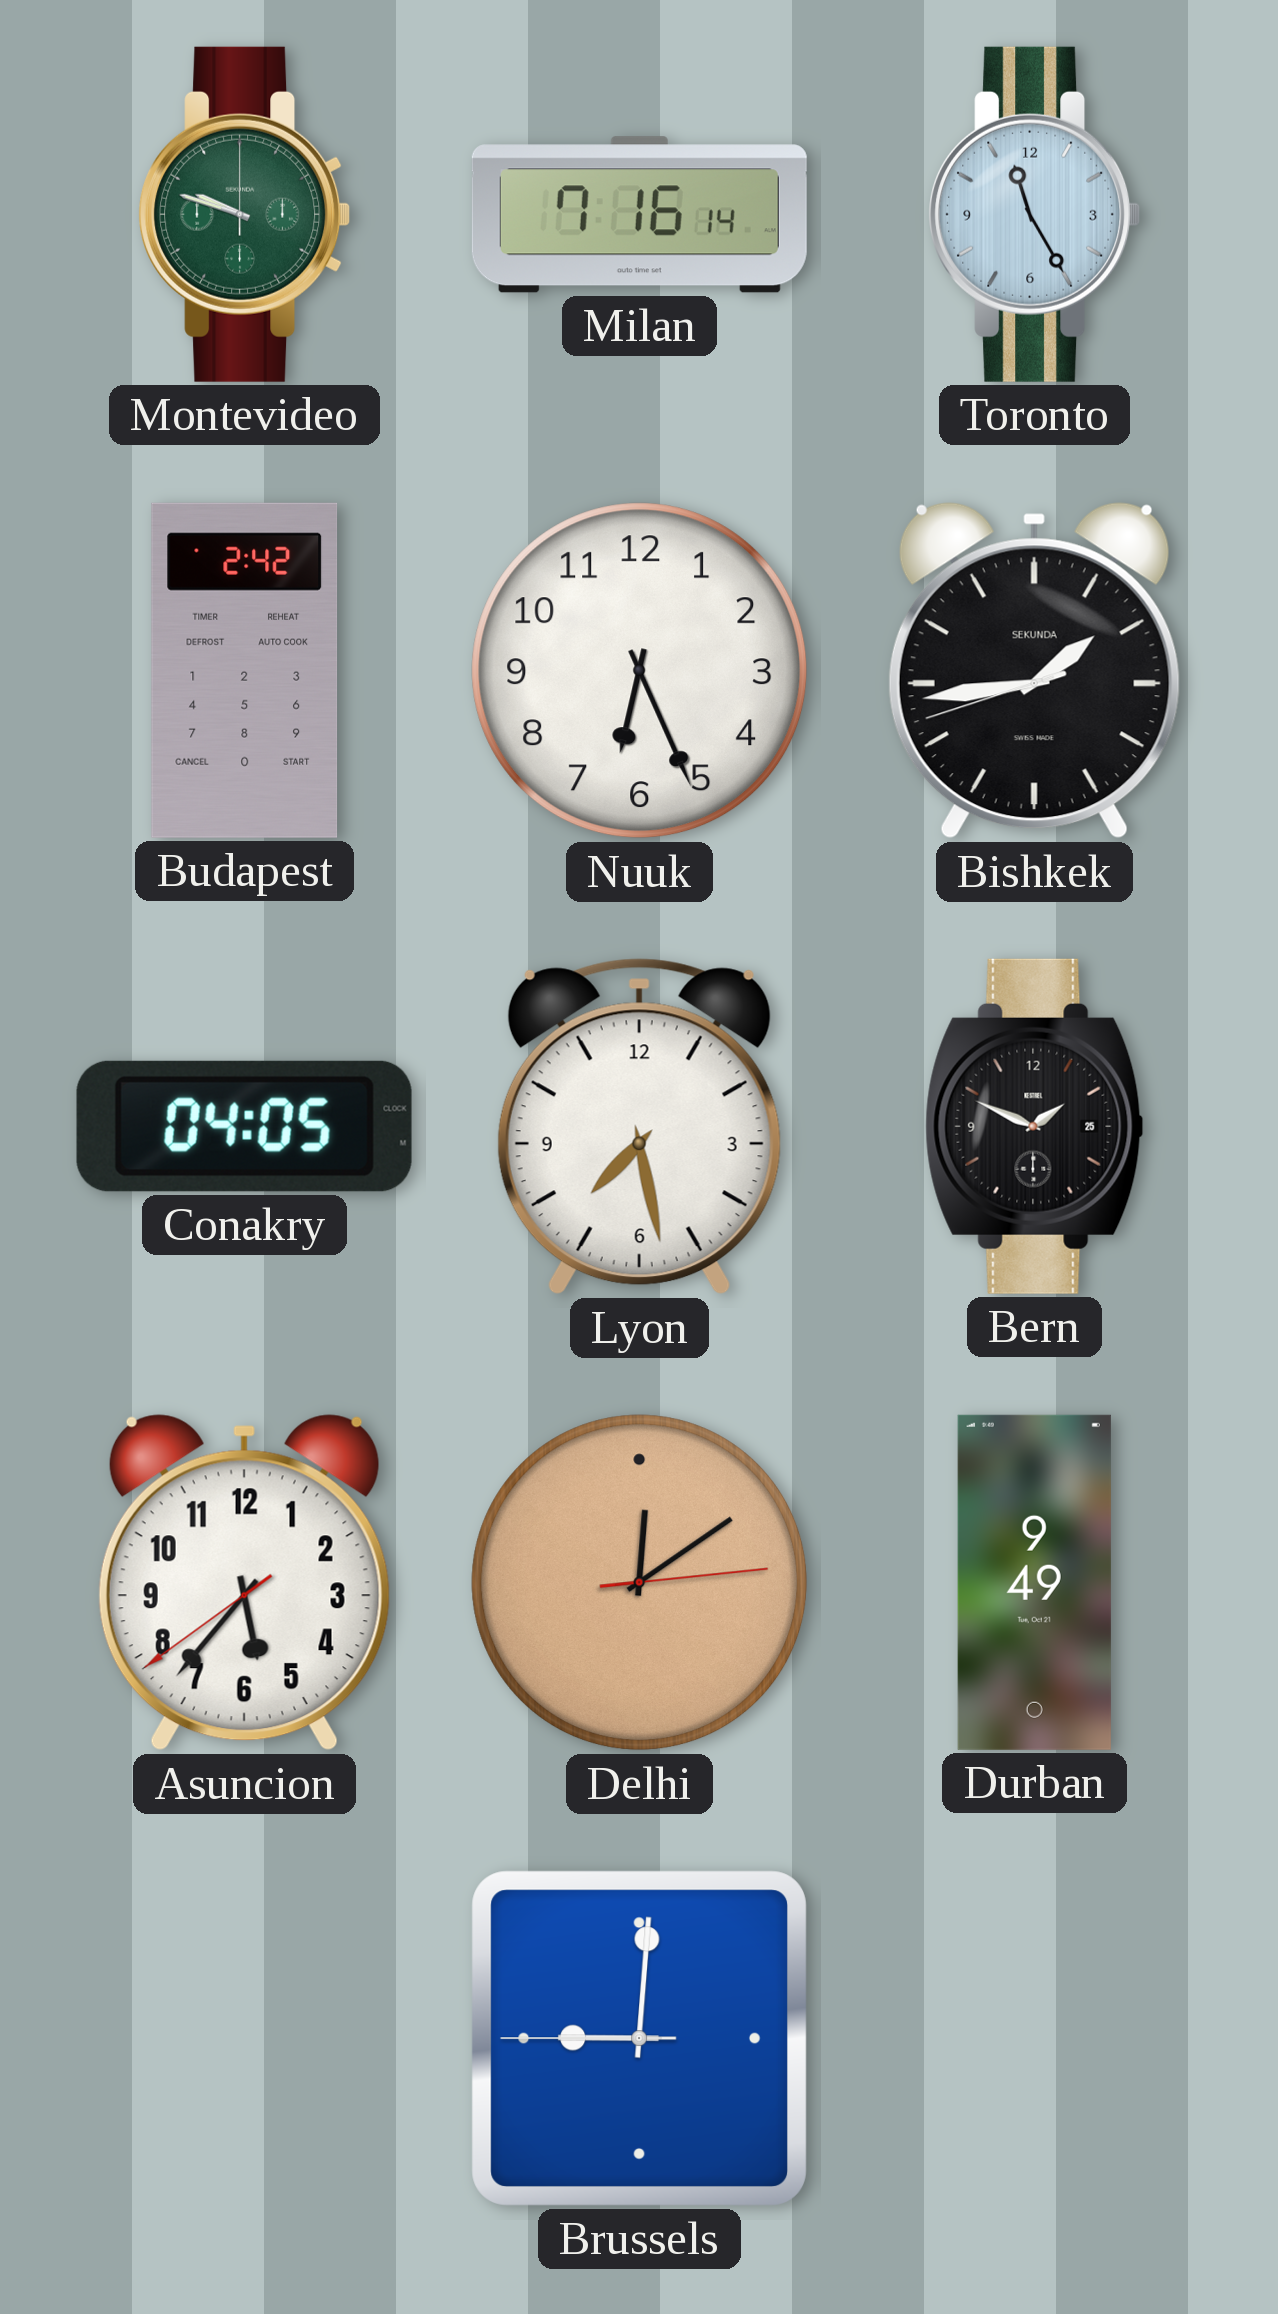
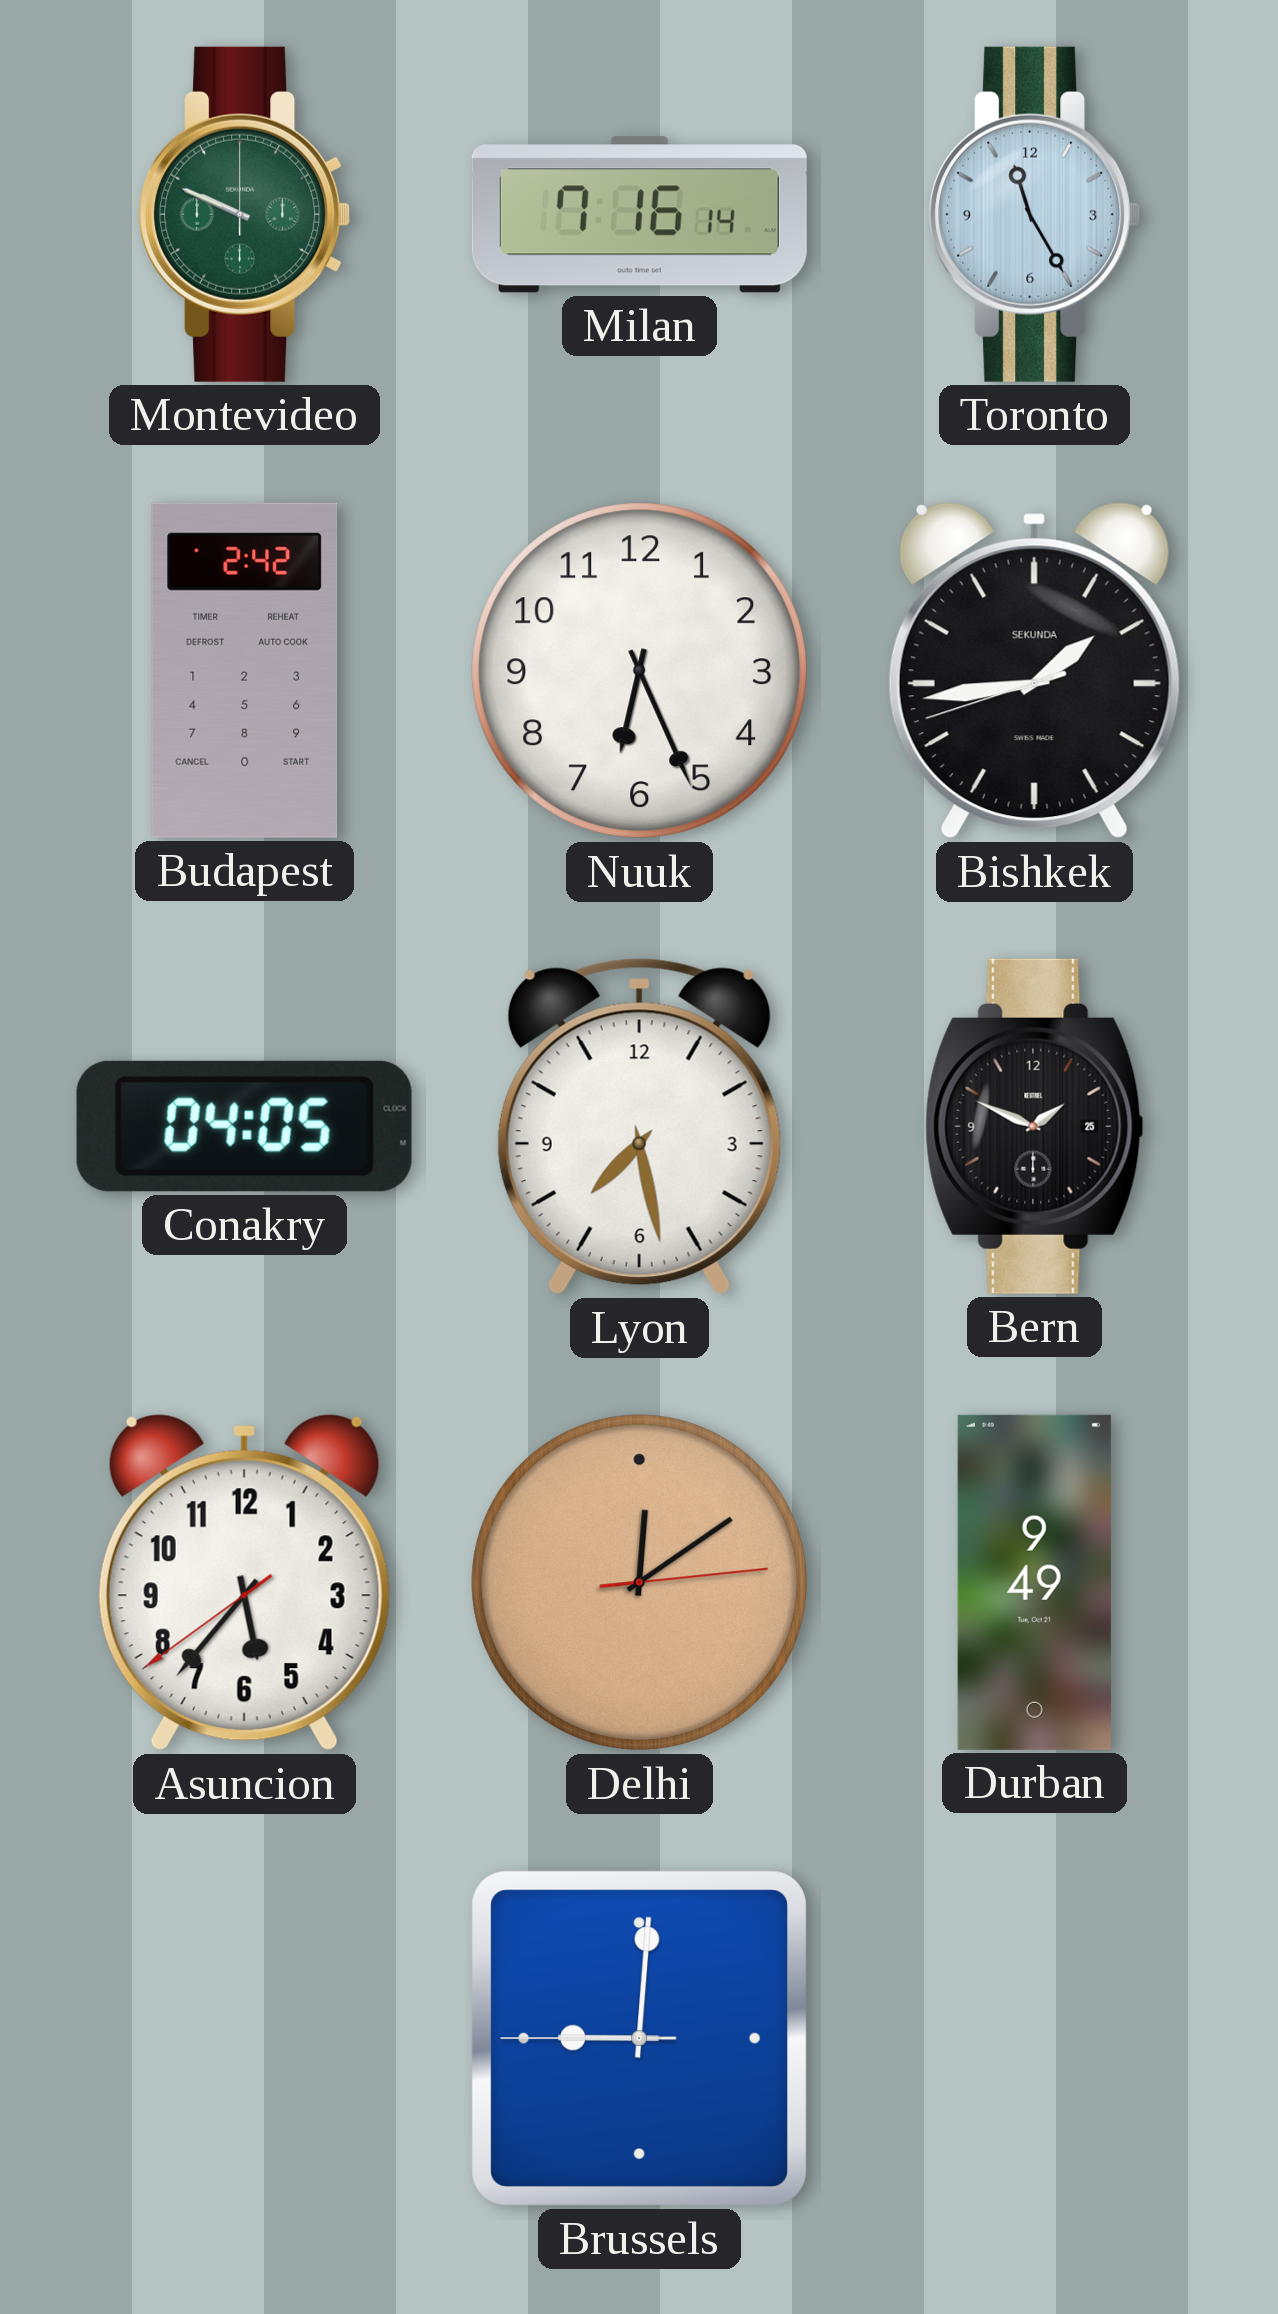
Montevideo: 9:48 -> 9:49 (245, 214)
